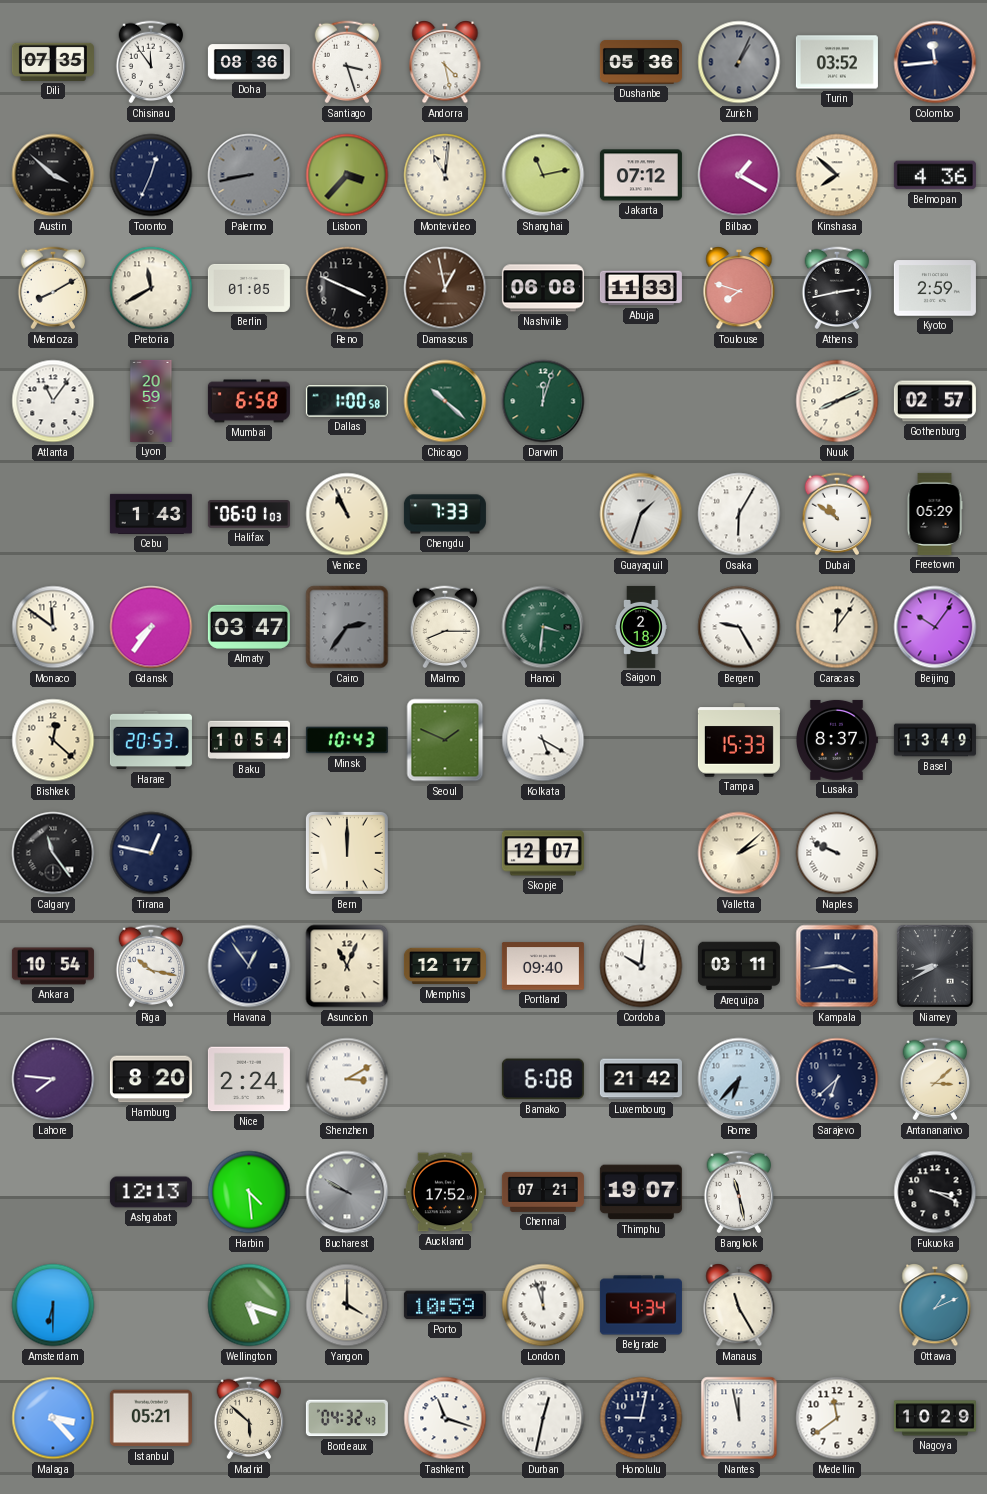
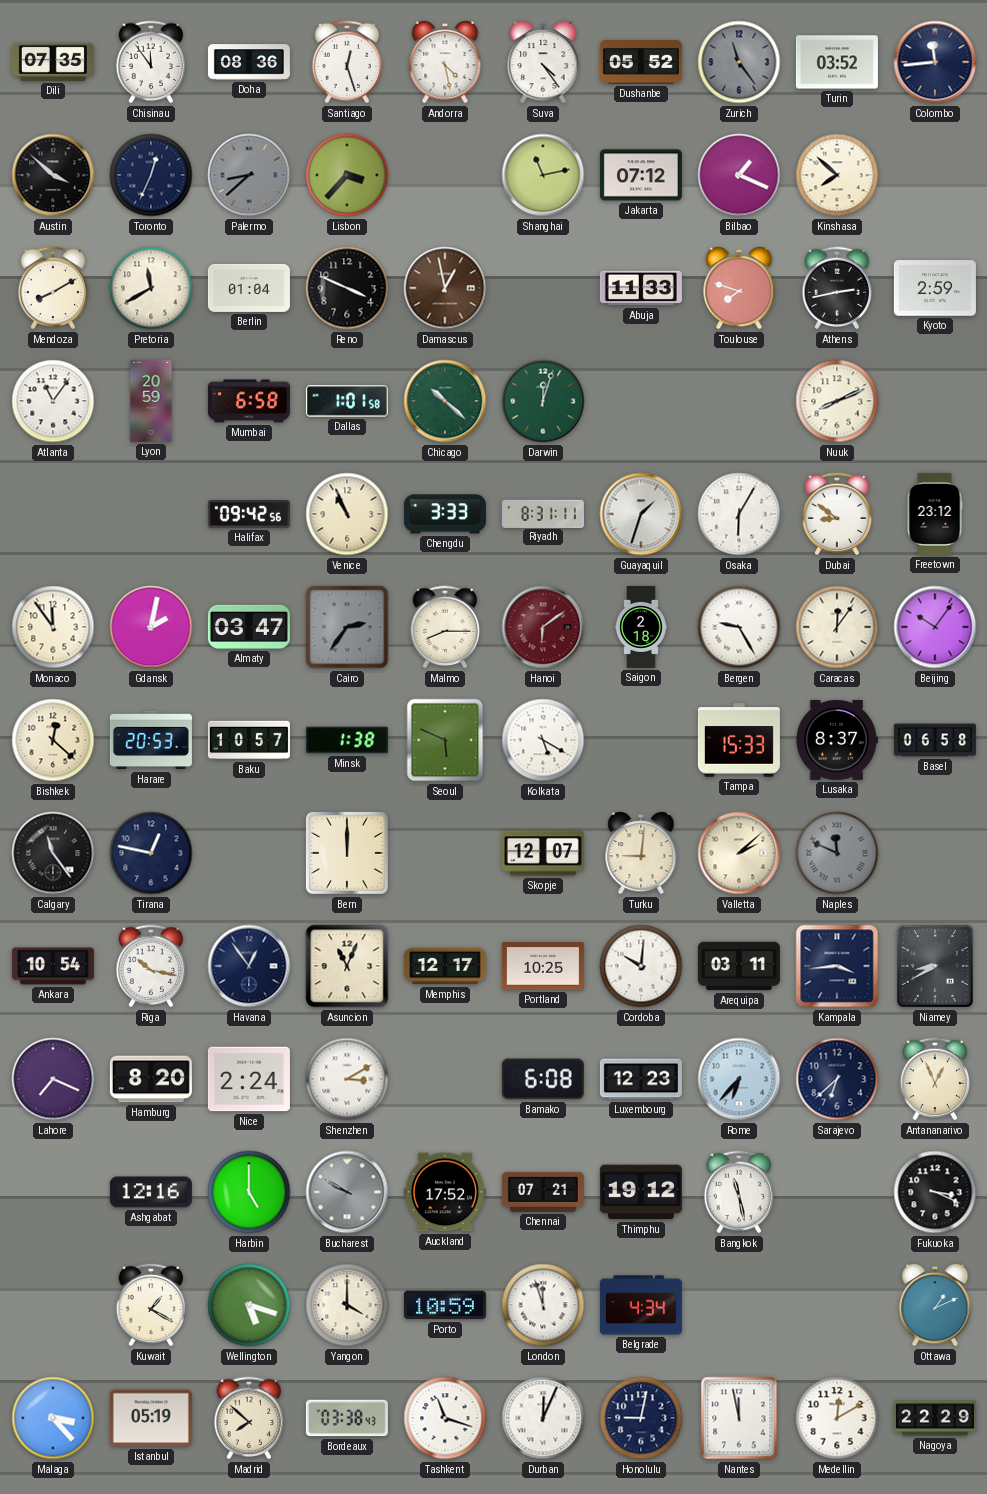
Santiago: 3:27 -> 12:27 (347, 62)
Suva: none -> 4:24 (543, 63)
Dushanbe: 05:36 -> 05:52 (641, 62)
Zurich: 1:04 -> 11:24 (739, 62)
Palermo: 8:43 -> 8:38 (249, 175)
Montevideo: 11:01 -> none (445, 175)
Bilbao: 1:20 -> 1:19 (739, 175)
Belmopan: 4:36 -> none (935, 175)
Berlin: 01:05 -> 01:04 (249, 288)
Nashville: 06:08 -> none (543, 288)
Dallas: 1:00 -> 1:01 (347, 401)
Gothenburg: 02:57 -> none (935, 401)
Cebu: 1:43 -> none (151, 514)
Halifax: 06:01 -> 09:42 (249, 514)
Chengdu: 7:33 -> 3:33 (445, 514)
Riyadh: none -> 8:31 (543, 513)
Dubai: 10:51 -> 8:51 (837, 514)
Freetown: 05:29 -> 23:12 (935, 514)
Monaco: 11:51 -> 11:54 (53, 627)
Gdansk: 7:36 -> 2:02 (151, 627)
Hanoi: 3:31 -> 6:09 (543, 627)
Hanoi dial: green -> burgundy (543, 627)
Baku: 10:54 -> 10:57 (249, 740)
Minsk: 10:43 -> 1:38 (347, 740)
Seoul: 1:49 -> 5:49 (445, 740)
Basel: 13:49 -> 06:58 (935, 740)
Turku: none -> 9:01 (641, 854)
Naples: 9:49 -> 11:49 (837, 853)
Naples dial: white -> grey (837, 853)
Portland: 09:40 -> 10:25 (543, 966)
Lahore: 7:46 -> 7:19 (53, 1079)
Luxembourg: 21:42 -> 12:23 (641, 1079)
Antananarivo: 3:08 -> 12:56 (935, 1079)
Ashgabat: 12:13 -> 12:16 (151, 1192)
Harbin: 4:29 -> 5:00 (249, 1192)
Thimphu: 19:07 -> 19:12 (641, 1192)
Amsterdam: 6:30 -> none (53, 1305)
Kuwait: none -> 1:20 (151, 1305)
Manaus: 11:25 -> none (739, 1306)
Istanbul: 05:21 -> 05:19 (151, 1418)
Madrid: 5:52 -> 7:52 (249, 1418)
Bordeaux: 04:32 -> 03:38 (347, 1418)
Durban: 12:32 -> 12:04 (543, 1418)
Medellin: 11:39 -> 12:10 (837, 1418)
Nagoya: 10:29 -> 22:29 (935, 1418)
